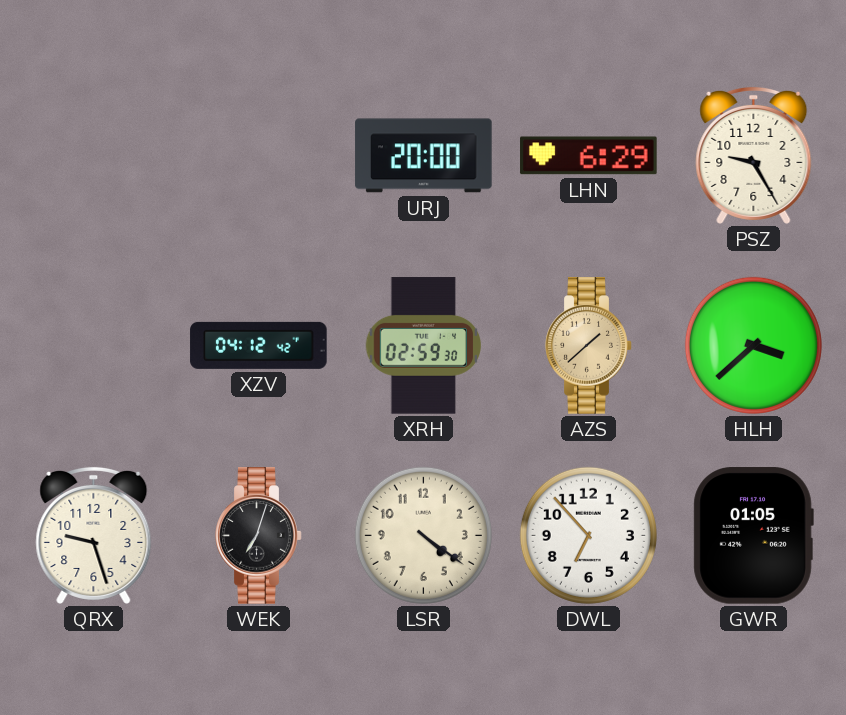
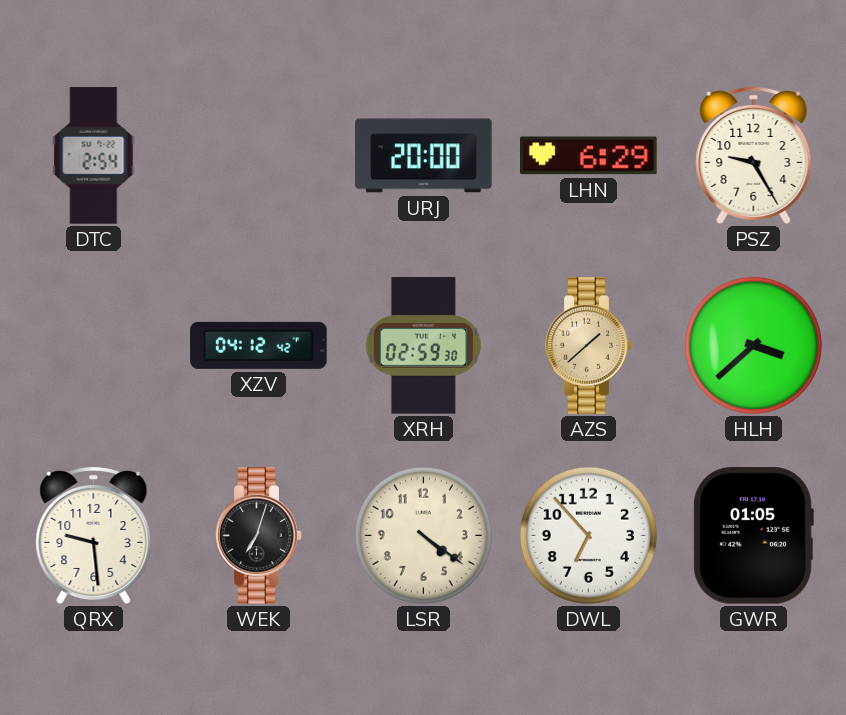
DTC: none -> 2:54 (94, 156)
QRX: 9:27 -> 9:29 (94, 535)
